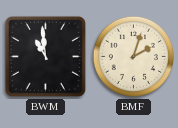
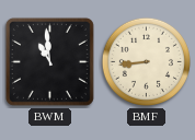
BMF: 2:03 -> 8:44 (146, 61)
